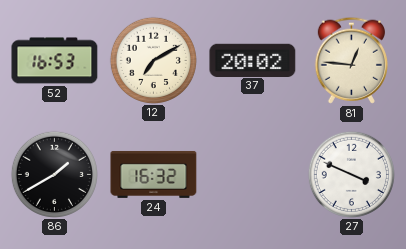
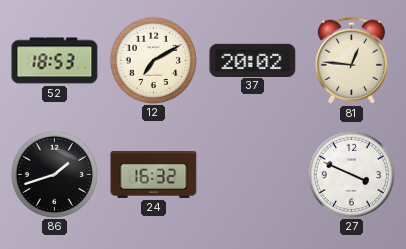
52: 16:53 -> 18:53 (55, 61)
86: 1:40 -> 1:42 (54, 174)
